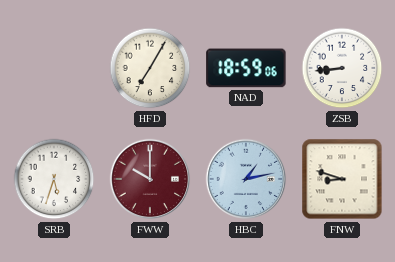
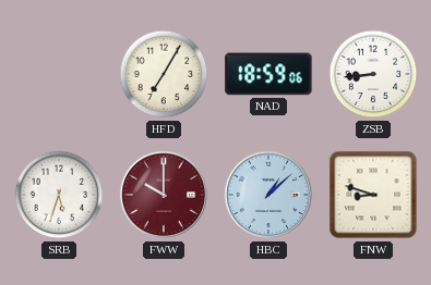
HBC: 1:13 -> 1:08 (268, 195)
